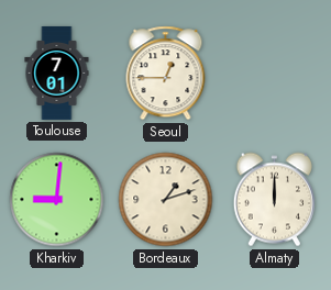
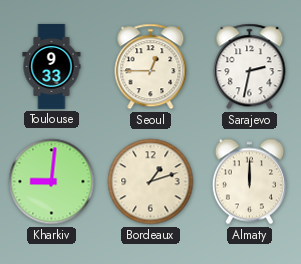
Toulouse: 7:01 -> 9:33 (52, 66)
Sarajevo: none -> 2:32 (250, 67)
